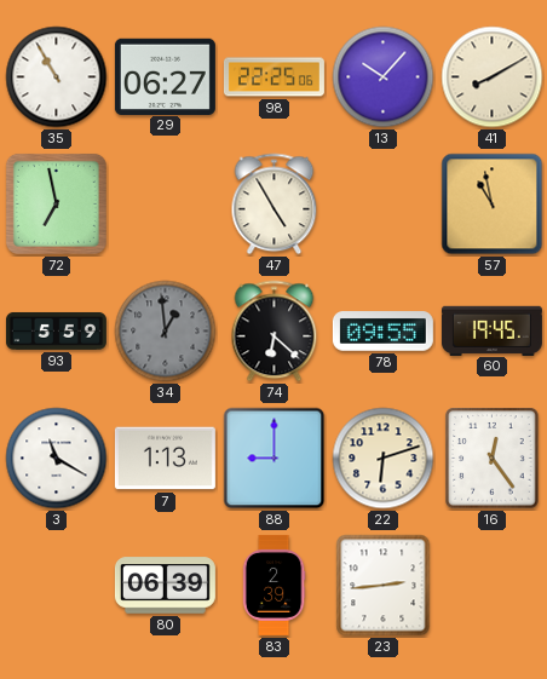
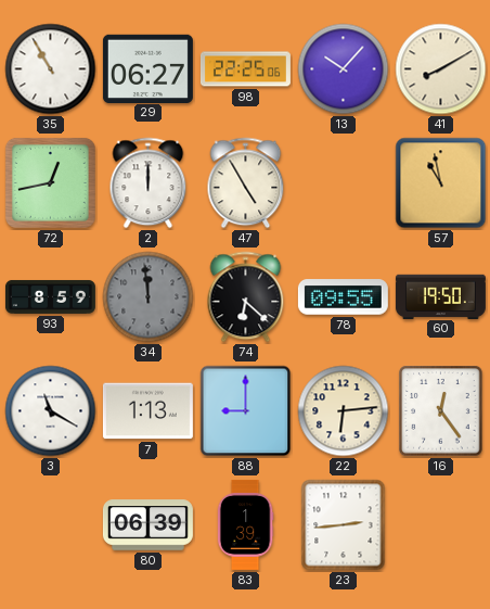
72: 6:58 -> 12:43 (50, 182)
2: none -> 12:00 (149, 183)
93: 5:59 -> 8:59 (50, 296)
34: 12:59 -> 11:59 (149, 297)
60: 19:45 -> 19:50 (440, 296)
22: 6:12 -> 6:14 (344, 411)
83: 2:39 -> 1:39 (245, 524)
